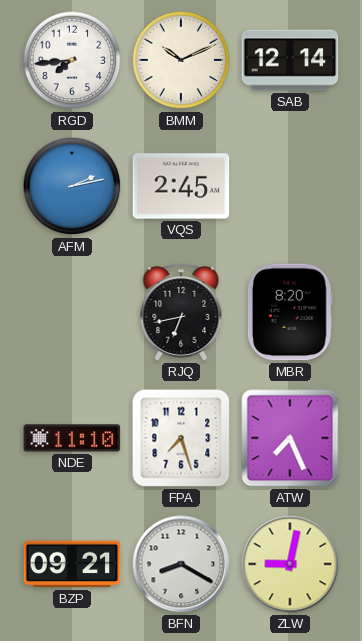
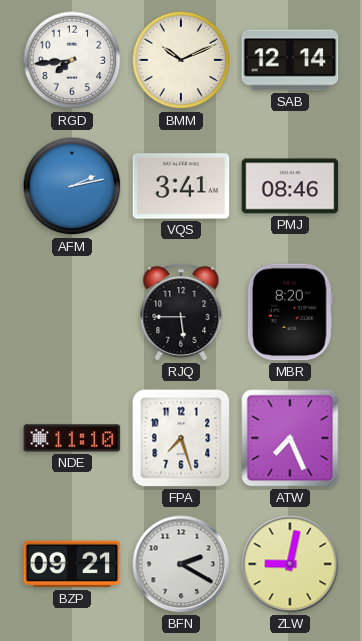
VQS: 2:45 -> 3:41 (181, 186)
PMJ: none -> 08:46 (290, 186)
RJQ: 6:43 -> 5:45 (181, 312)
BFN: 8:20 -> 2:20 (181, 564)
